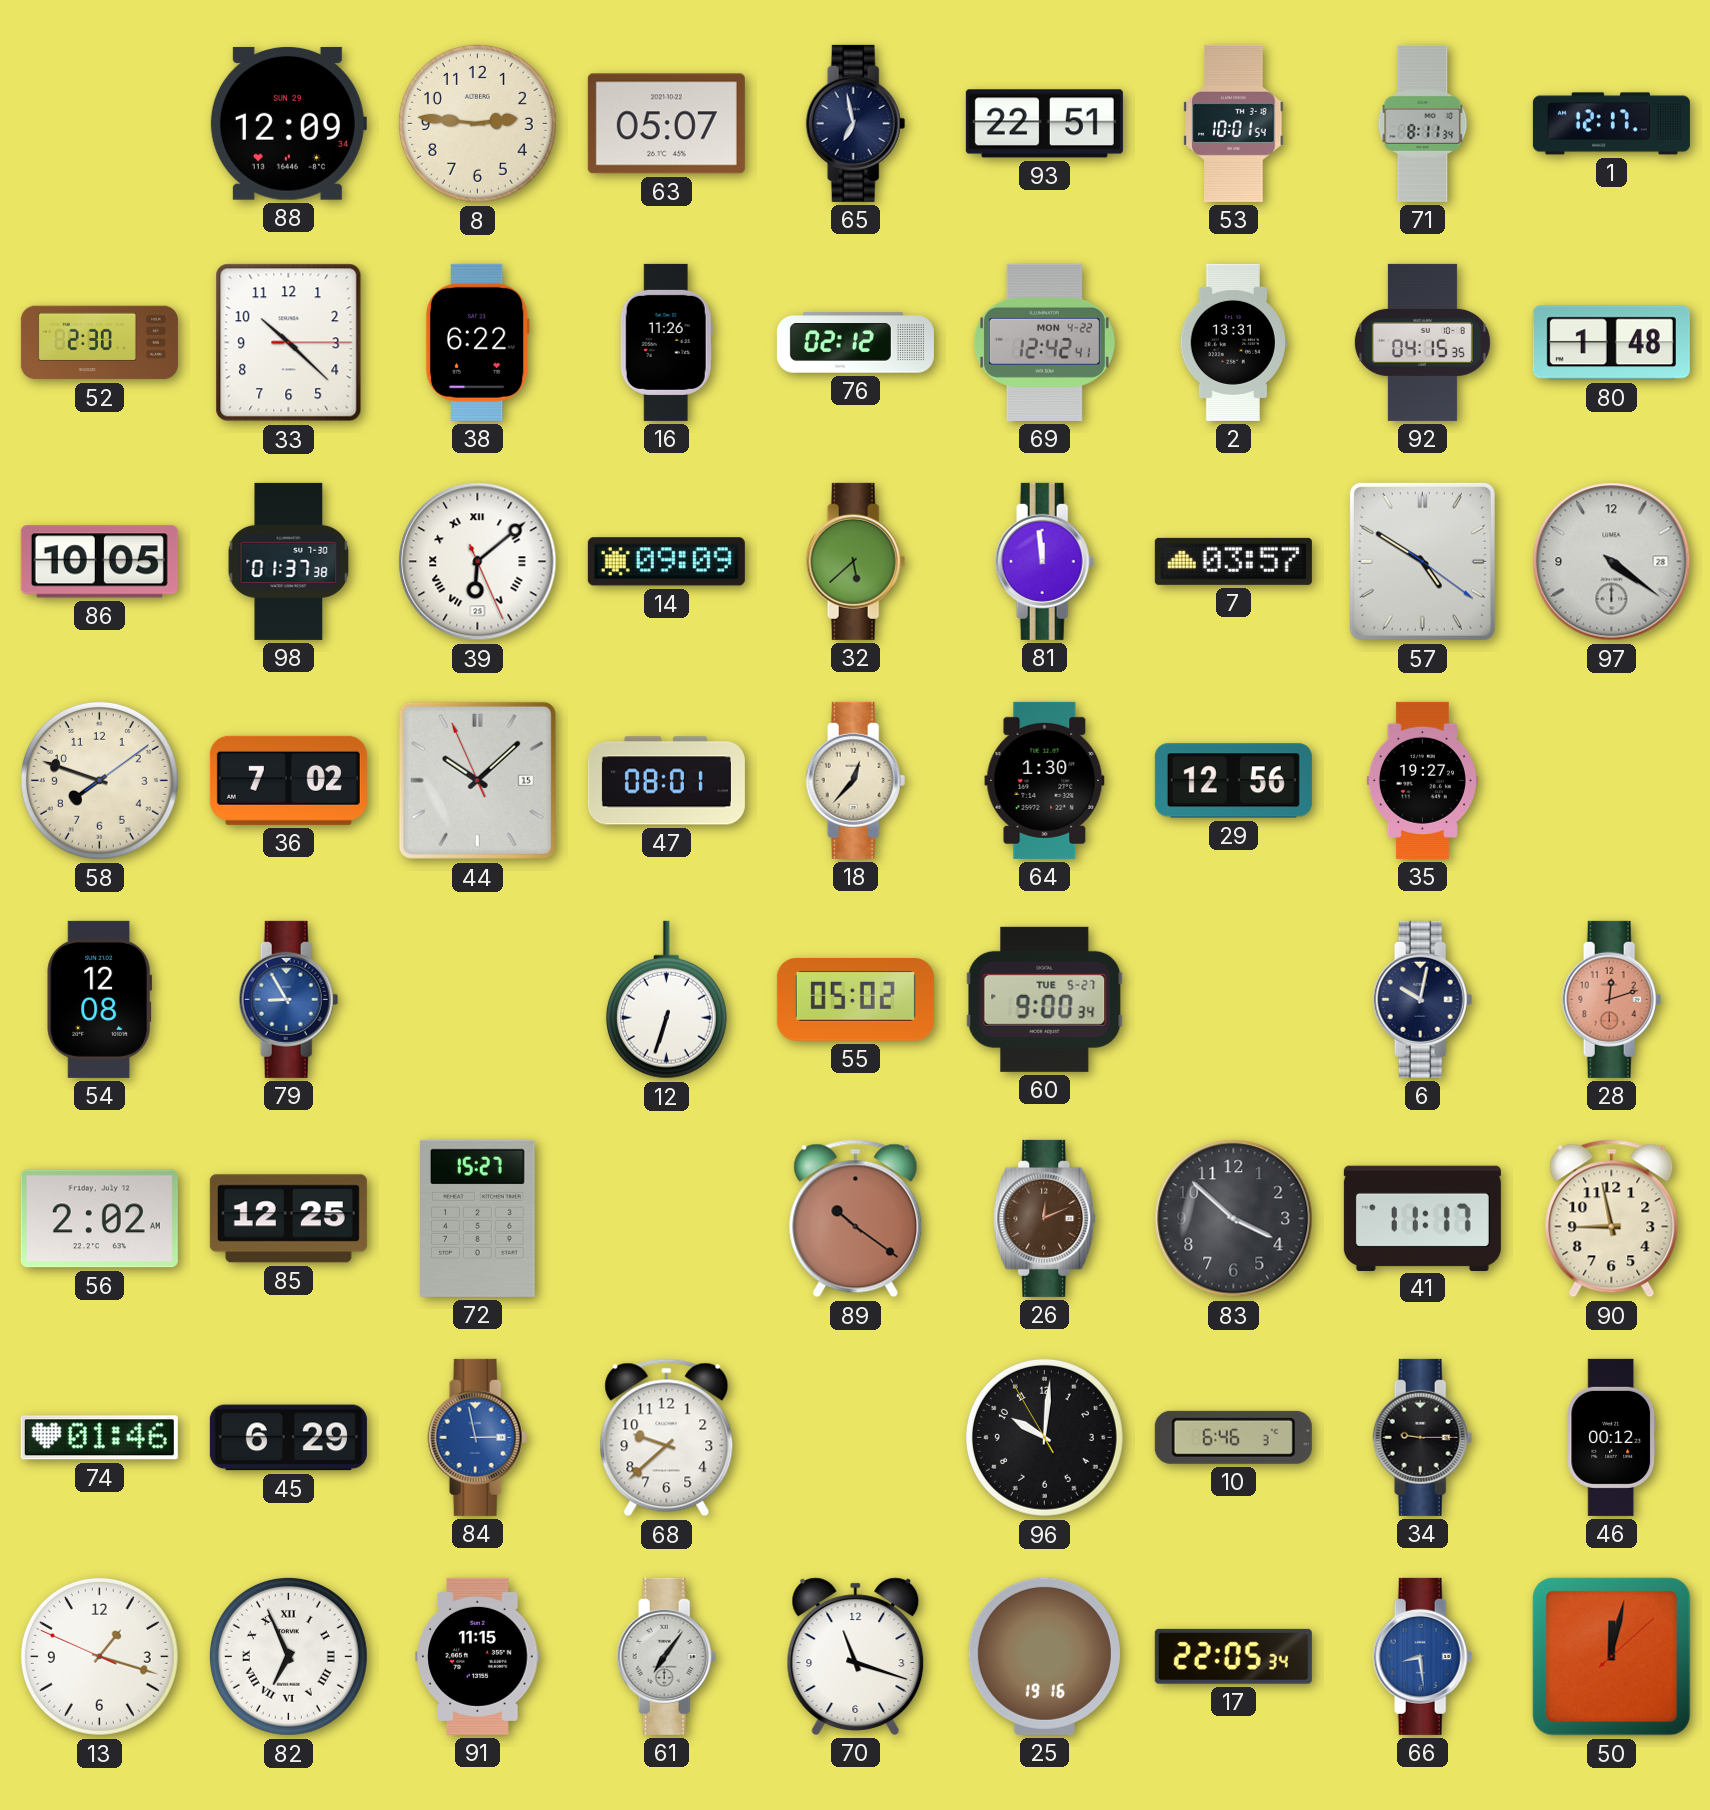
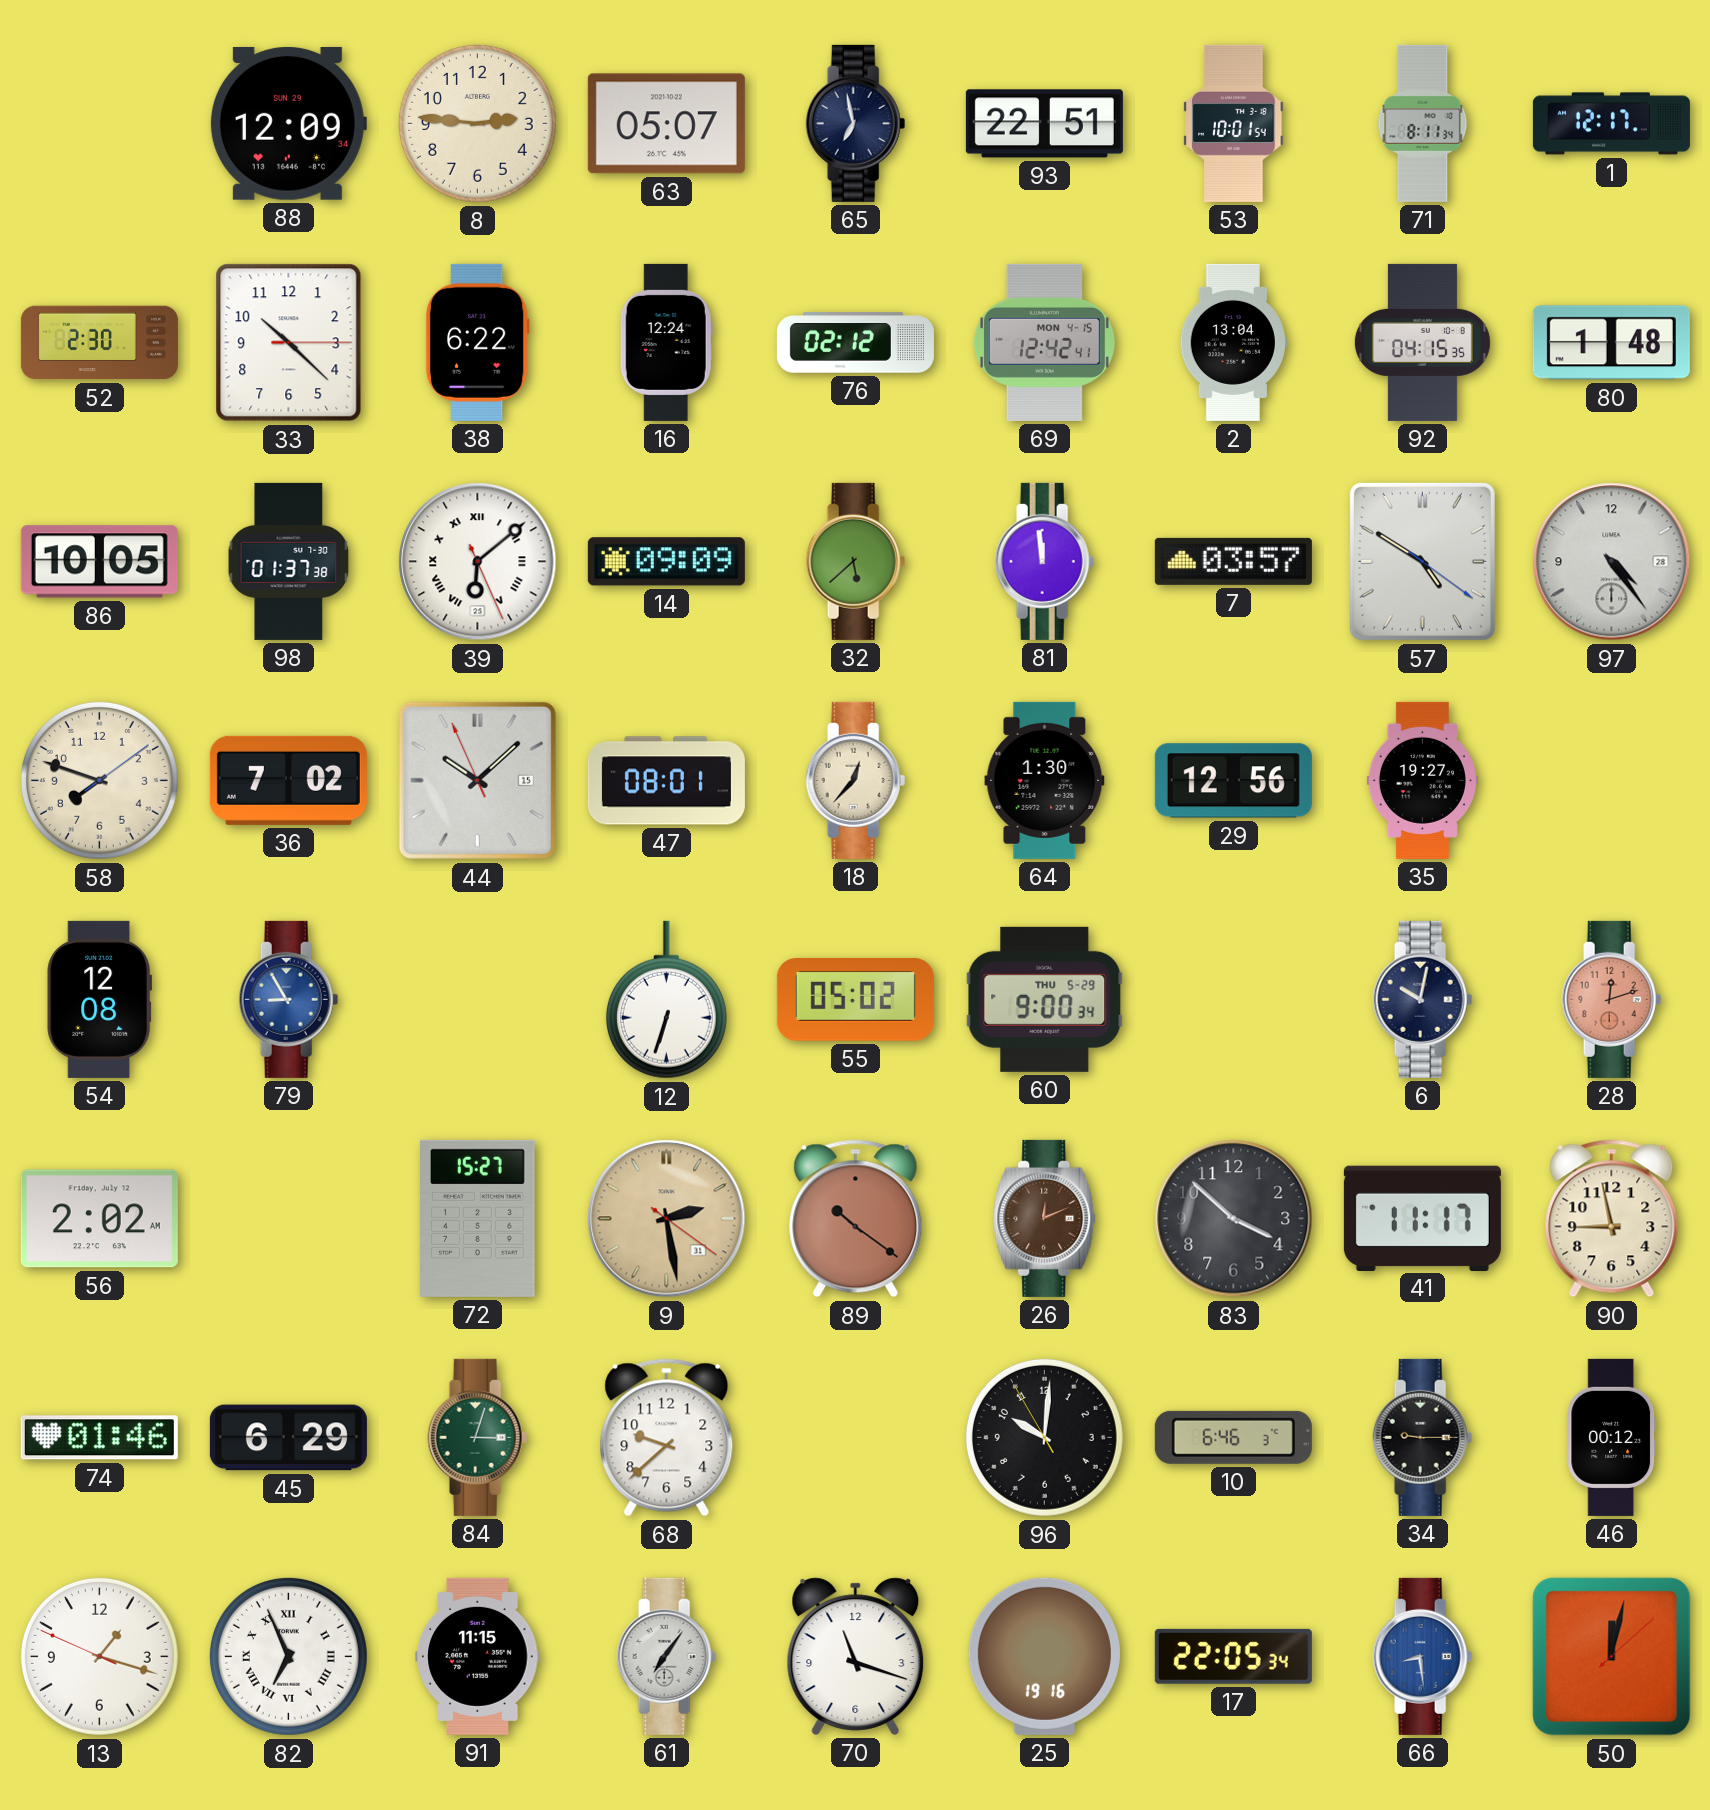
16: 11:26 -> 12:24 (666, 342)
69 date: MON 4-22 -> MON 4-15 (1044, 342)
2: 13:31 -> 13:04 (1233, 342)
97: 4:21 -> 4:24 (1612, 562)
60 date: TUE 5-27 -> THU 5-29 (1045, 999)
85: 12:25 -> none (288, 1219)
9: none -> 2:28 (667, 1219)
84: 2:58 -> 3:03 (478, 1437)
84 dial: blue -> green (478, 1437)
